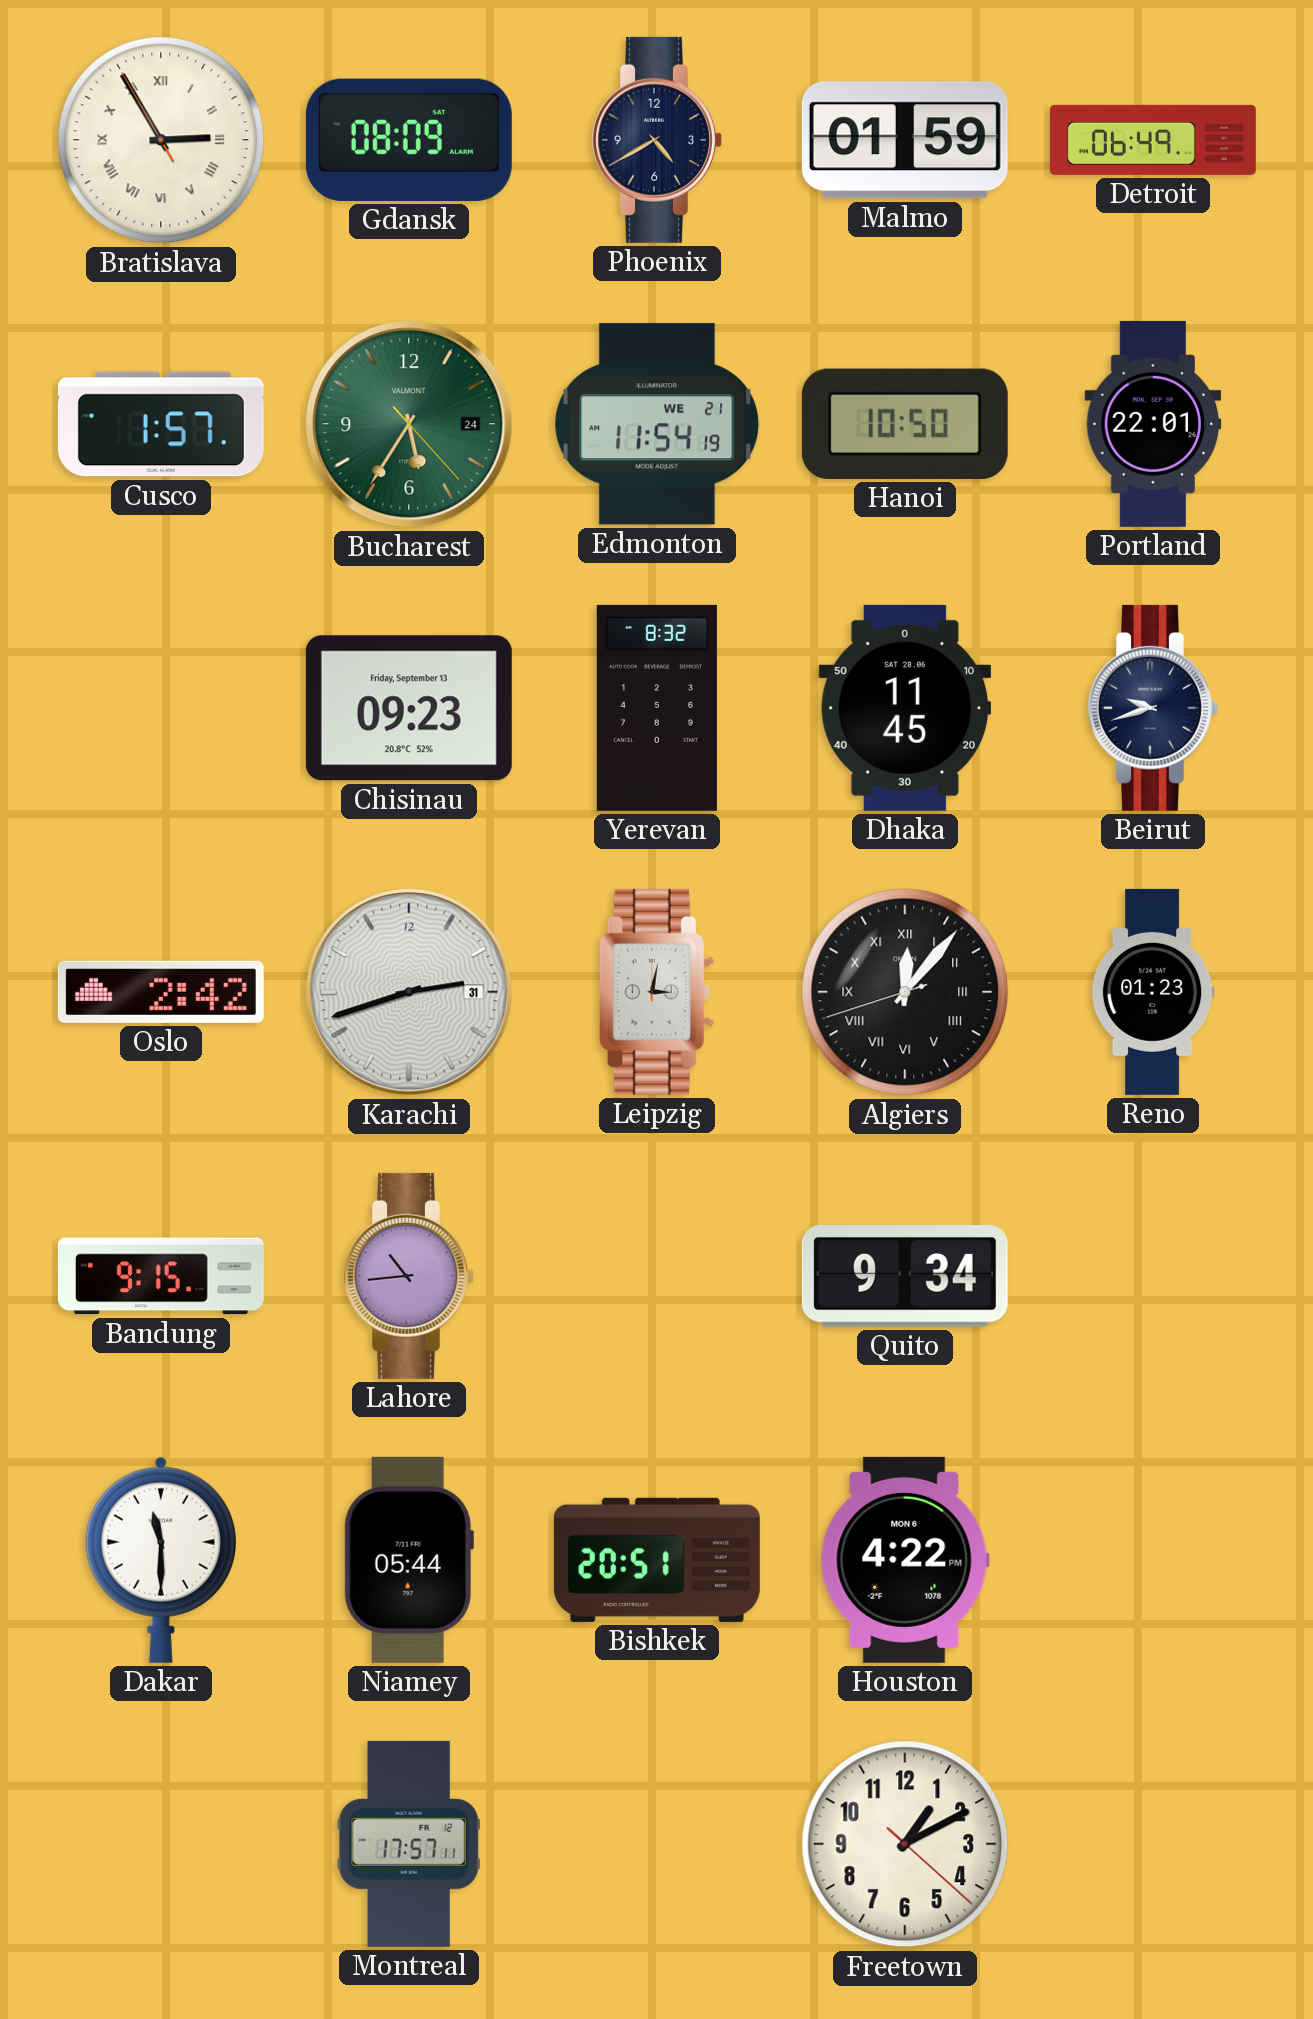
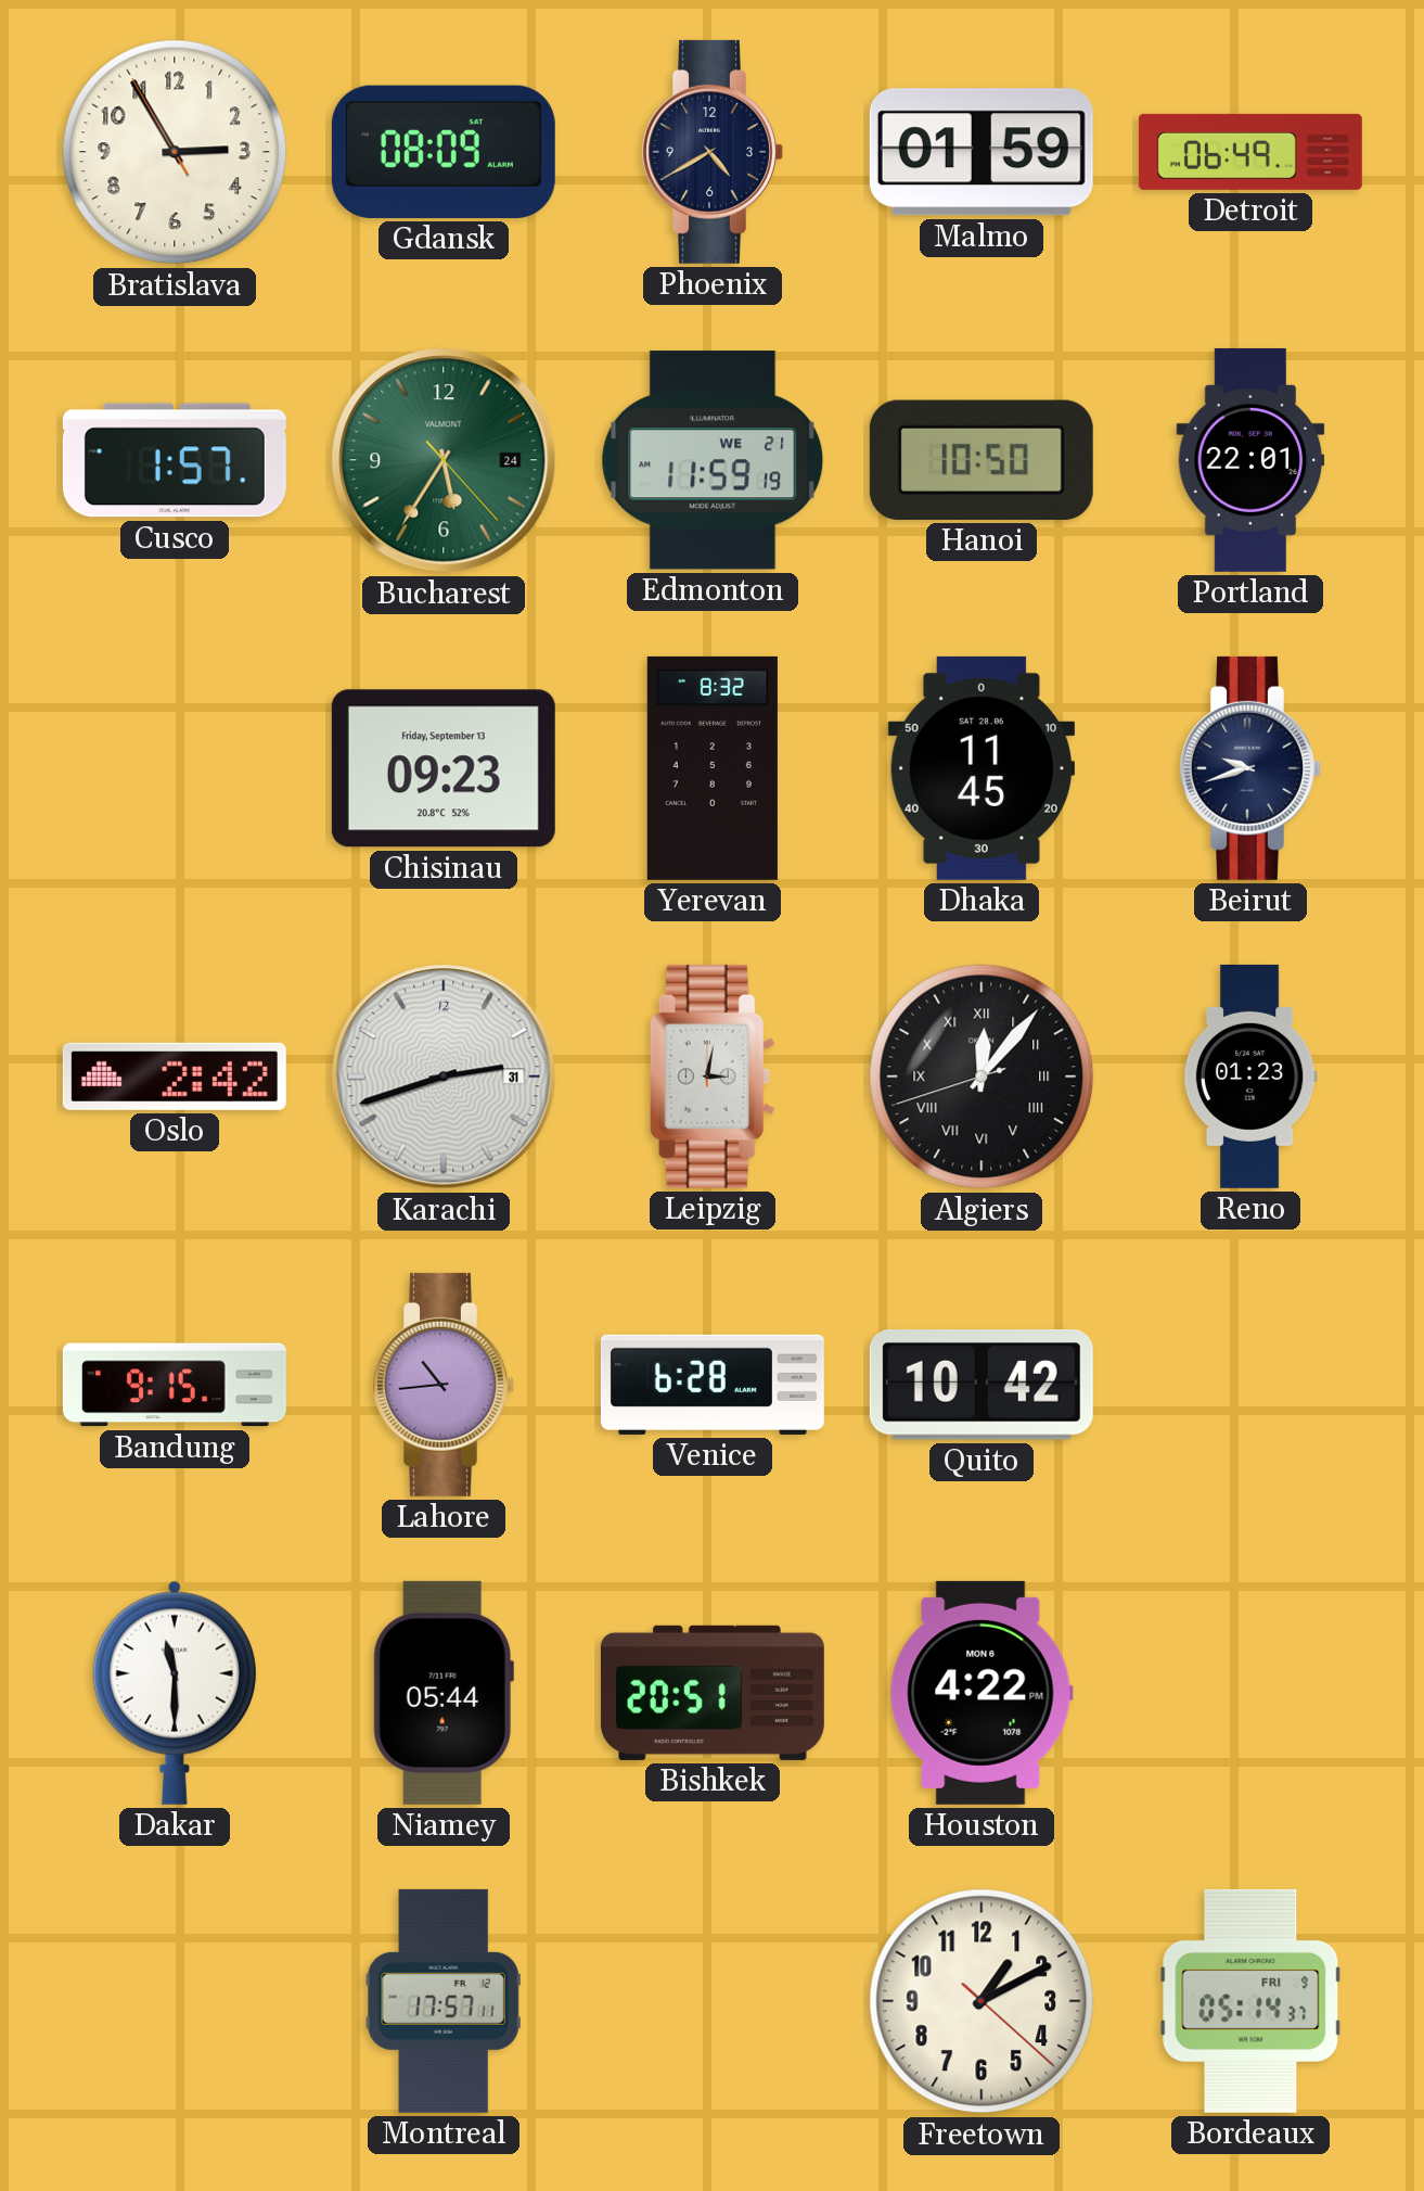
Bratislava numerals: Roman -> Arabic (175, 152)
Edmonton: 11:54 -> 11:59 (713, 460)
Venice: none -> 6:28 (713, 1385)
Quito: 9:34 -> 10:42 (982, 1386)
Bordeaux: none -> 05:14 (1250, 2001)
